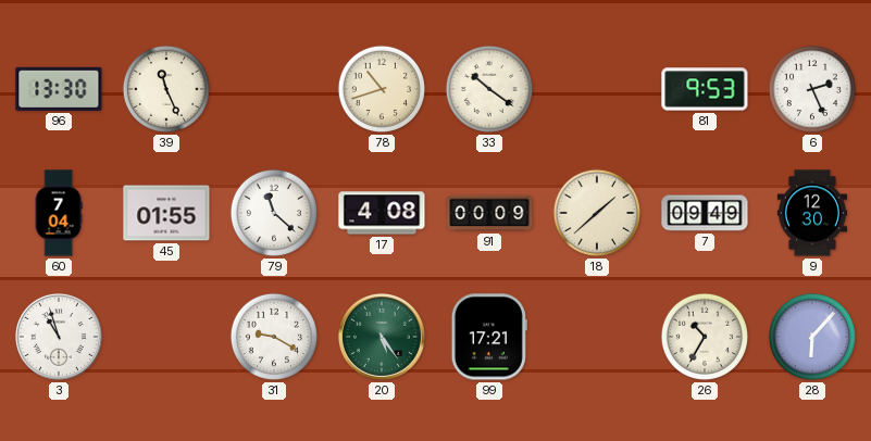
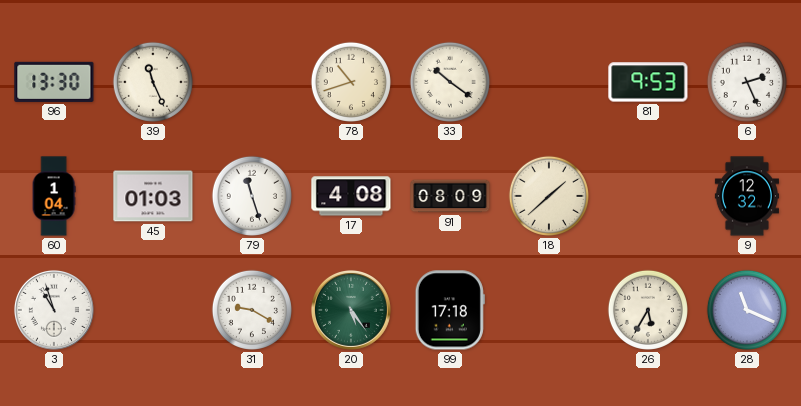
60: 7:04 -> 1:04 (54, 196)
45: 01:55 -> 01:03 (153, 196)
79: 11:22 -> 11:27 (252, 196)
91: 00:09 -> 08:09 (450, 196)
7: 09:49 -> none (705, 213)
9: 12:30 -> 12:32 (746, 196)
99: 17:21 -> 17:18 (450, 310)
26: 10:35 -> 5:35 (648, 310)
28: 6:07 -> 11:19 (747, 310)
